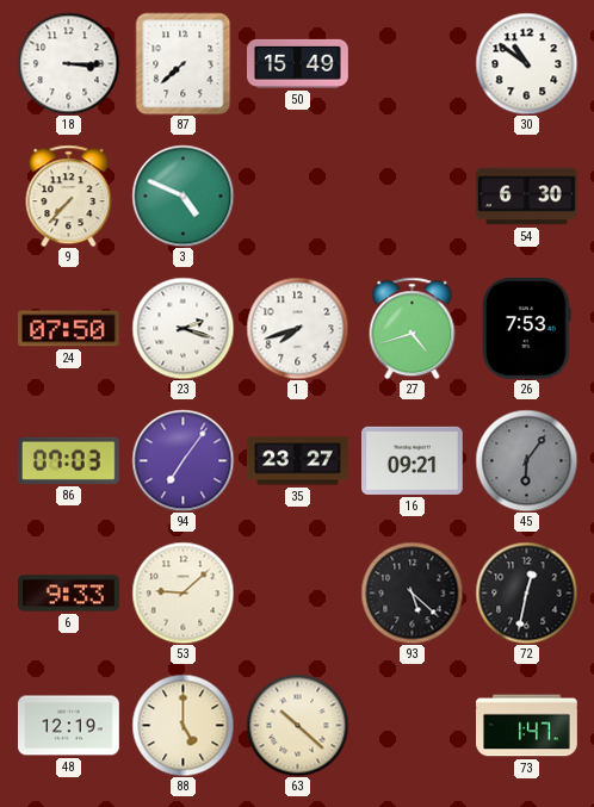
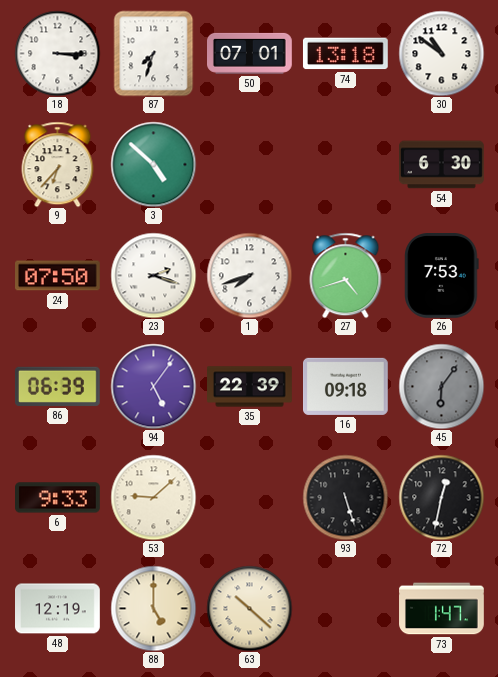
87: 7:38 -> 7:33 (154, 53)
50: 15:49 -> 07:01 (250, 53)
74: none -> 13:18 (345, 54)
9: 7:37 -> 6:37 (58, 164)
3: 4:49 -> 4:52 (153, 164)
86: 07:03 -> 06:39 (57, 386)
94: 7:06 -> 5:06 (153, 386)
35: 23:27 -> 22:39 (250, 387)
16: 09:21 -> 09:18 (346, 386)
93: 5:22 -> 5:27 (345, 497)
